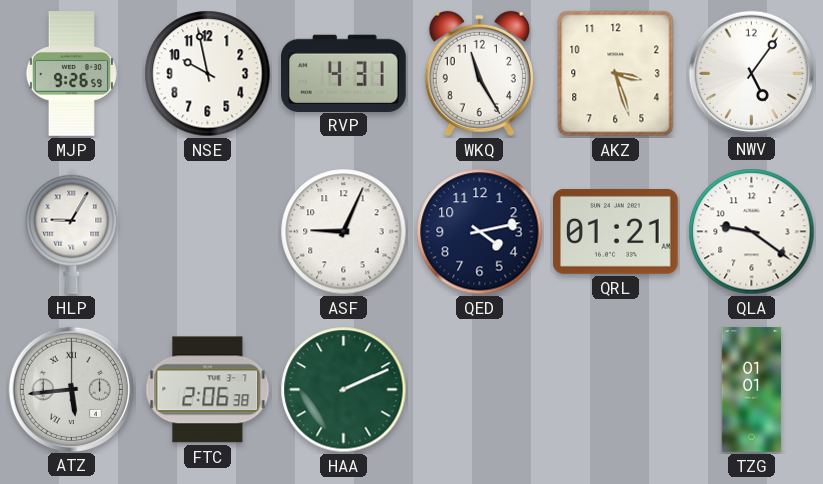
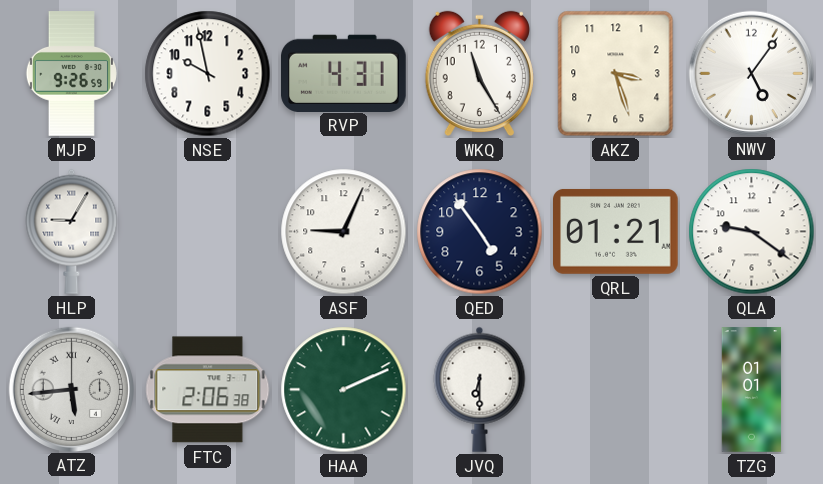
QED: 4:13 -> 4:54 (480, 232)
JVQ: none -> 6:30 (480, 389)
